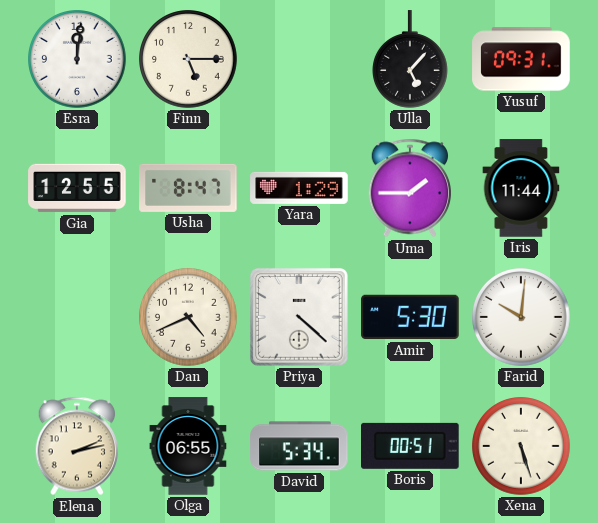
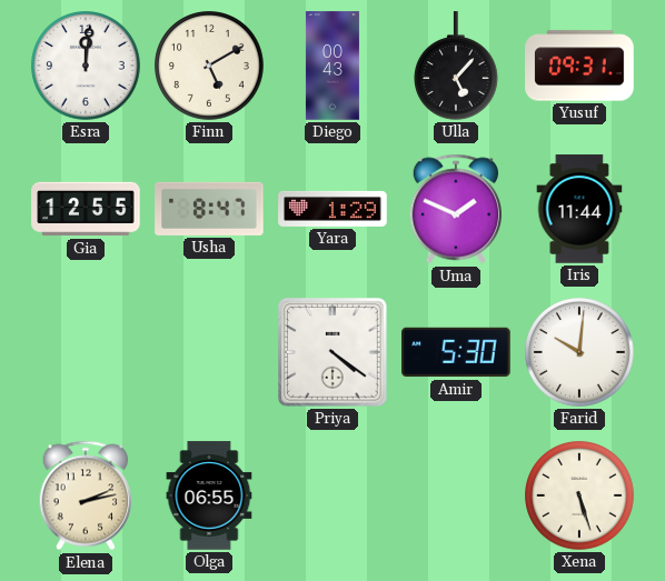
Finn: 5:15 -> 5:10 (209, 66)
Diego: none -> 00:43 (332, 66)
Uma: 1:45 -> 1:49 (455, 209)
Dan: 4:41 -> none (188, 317)
Priya: 4:22 -> 4:21 (332, 352)
David: 5:34 -> none (299, 446)
Boris: 00:51 -> none (411, 446)
